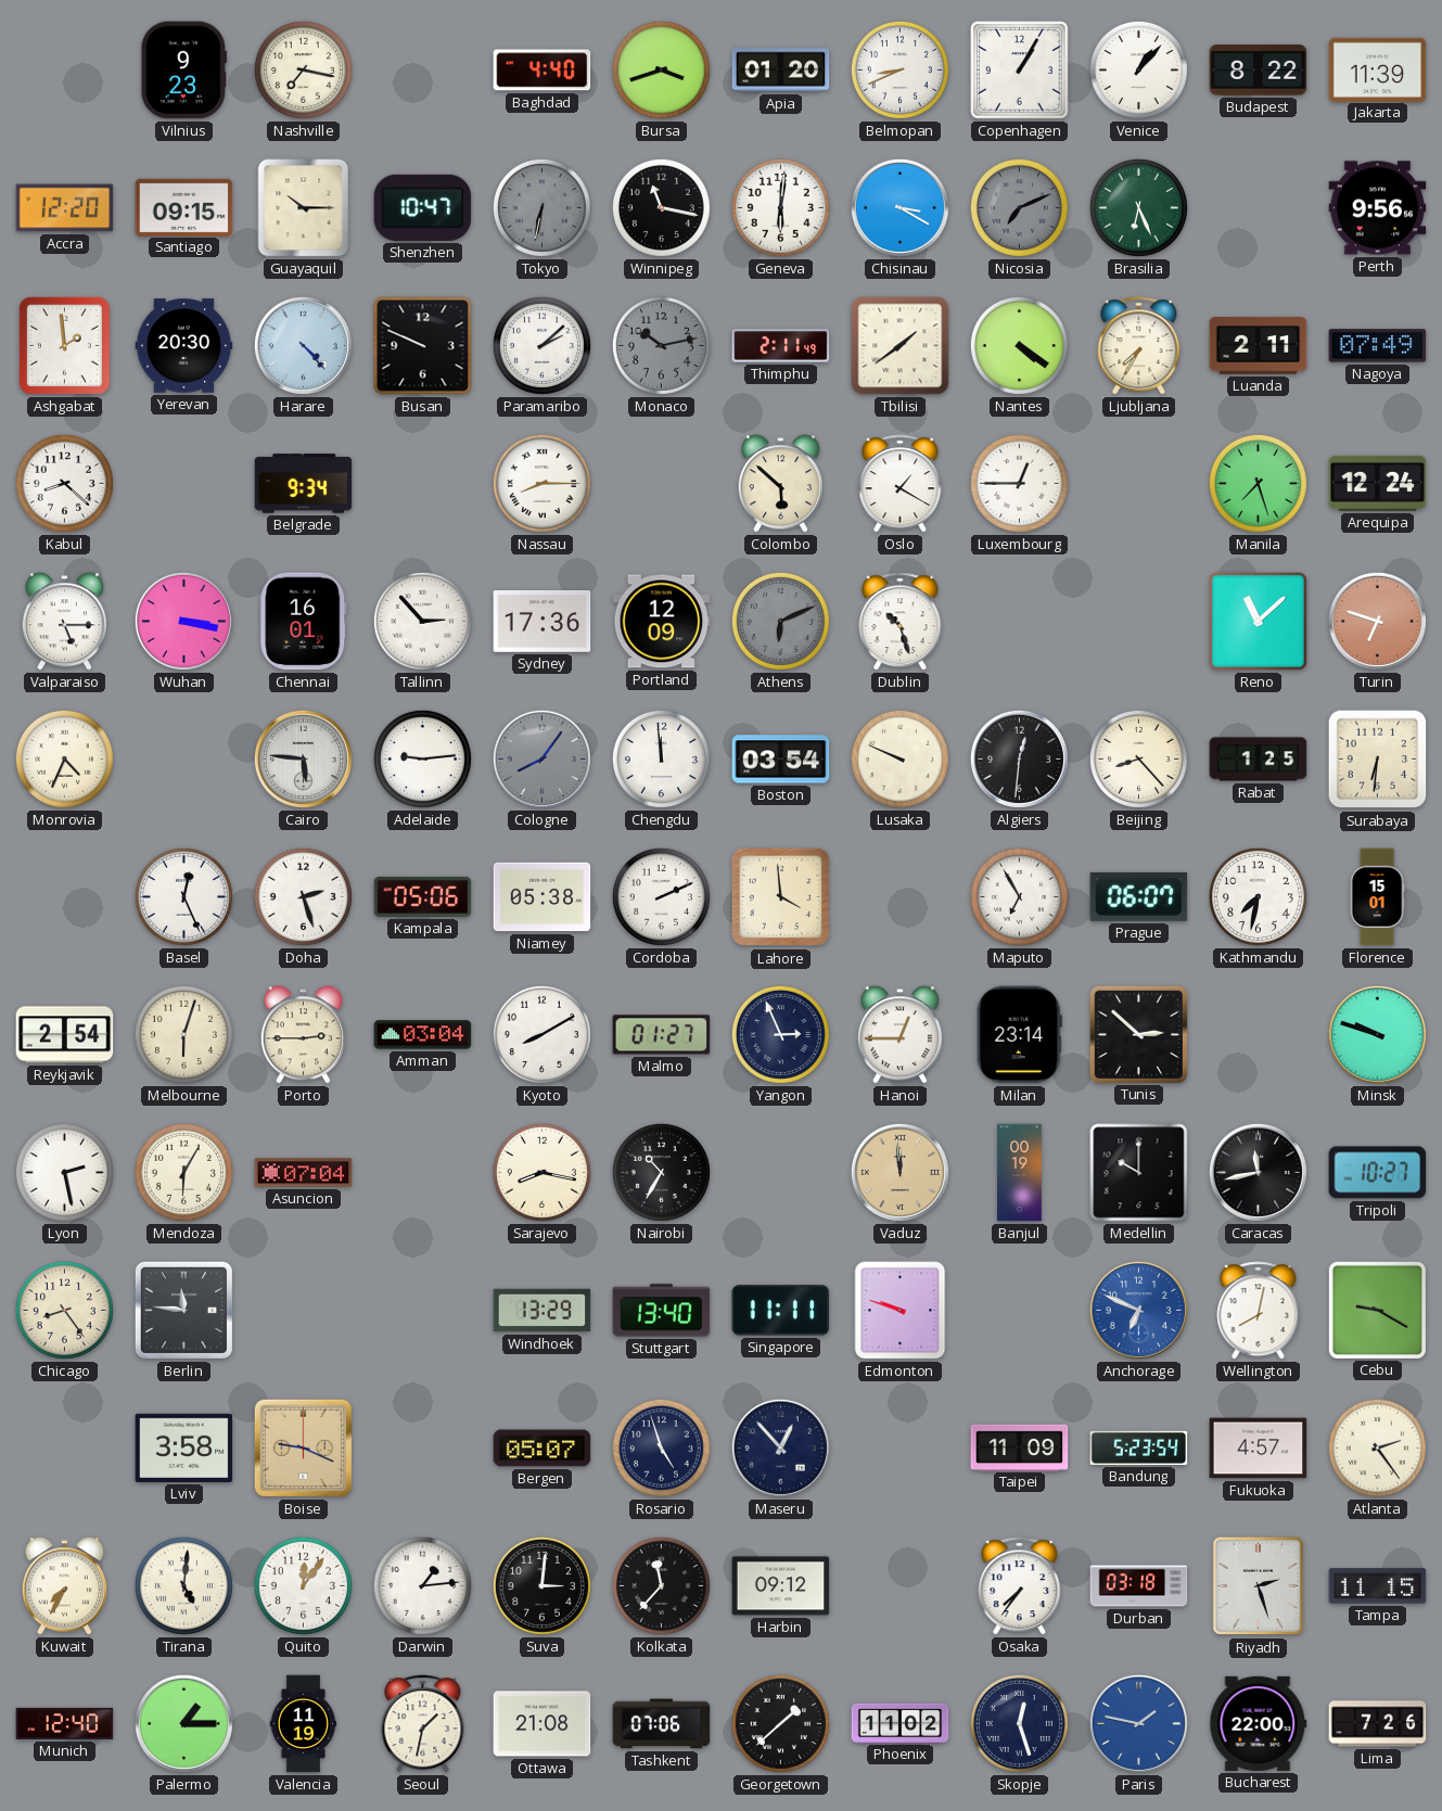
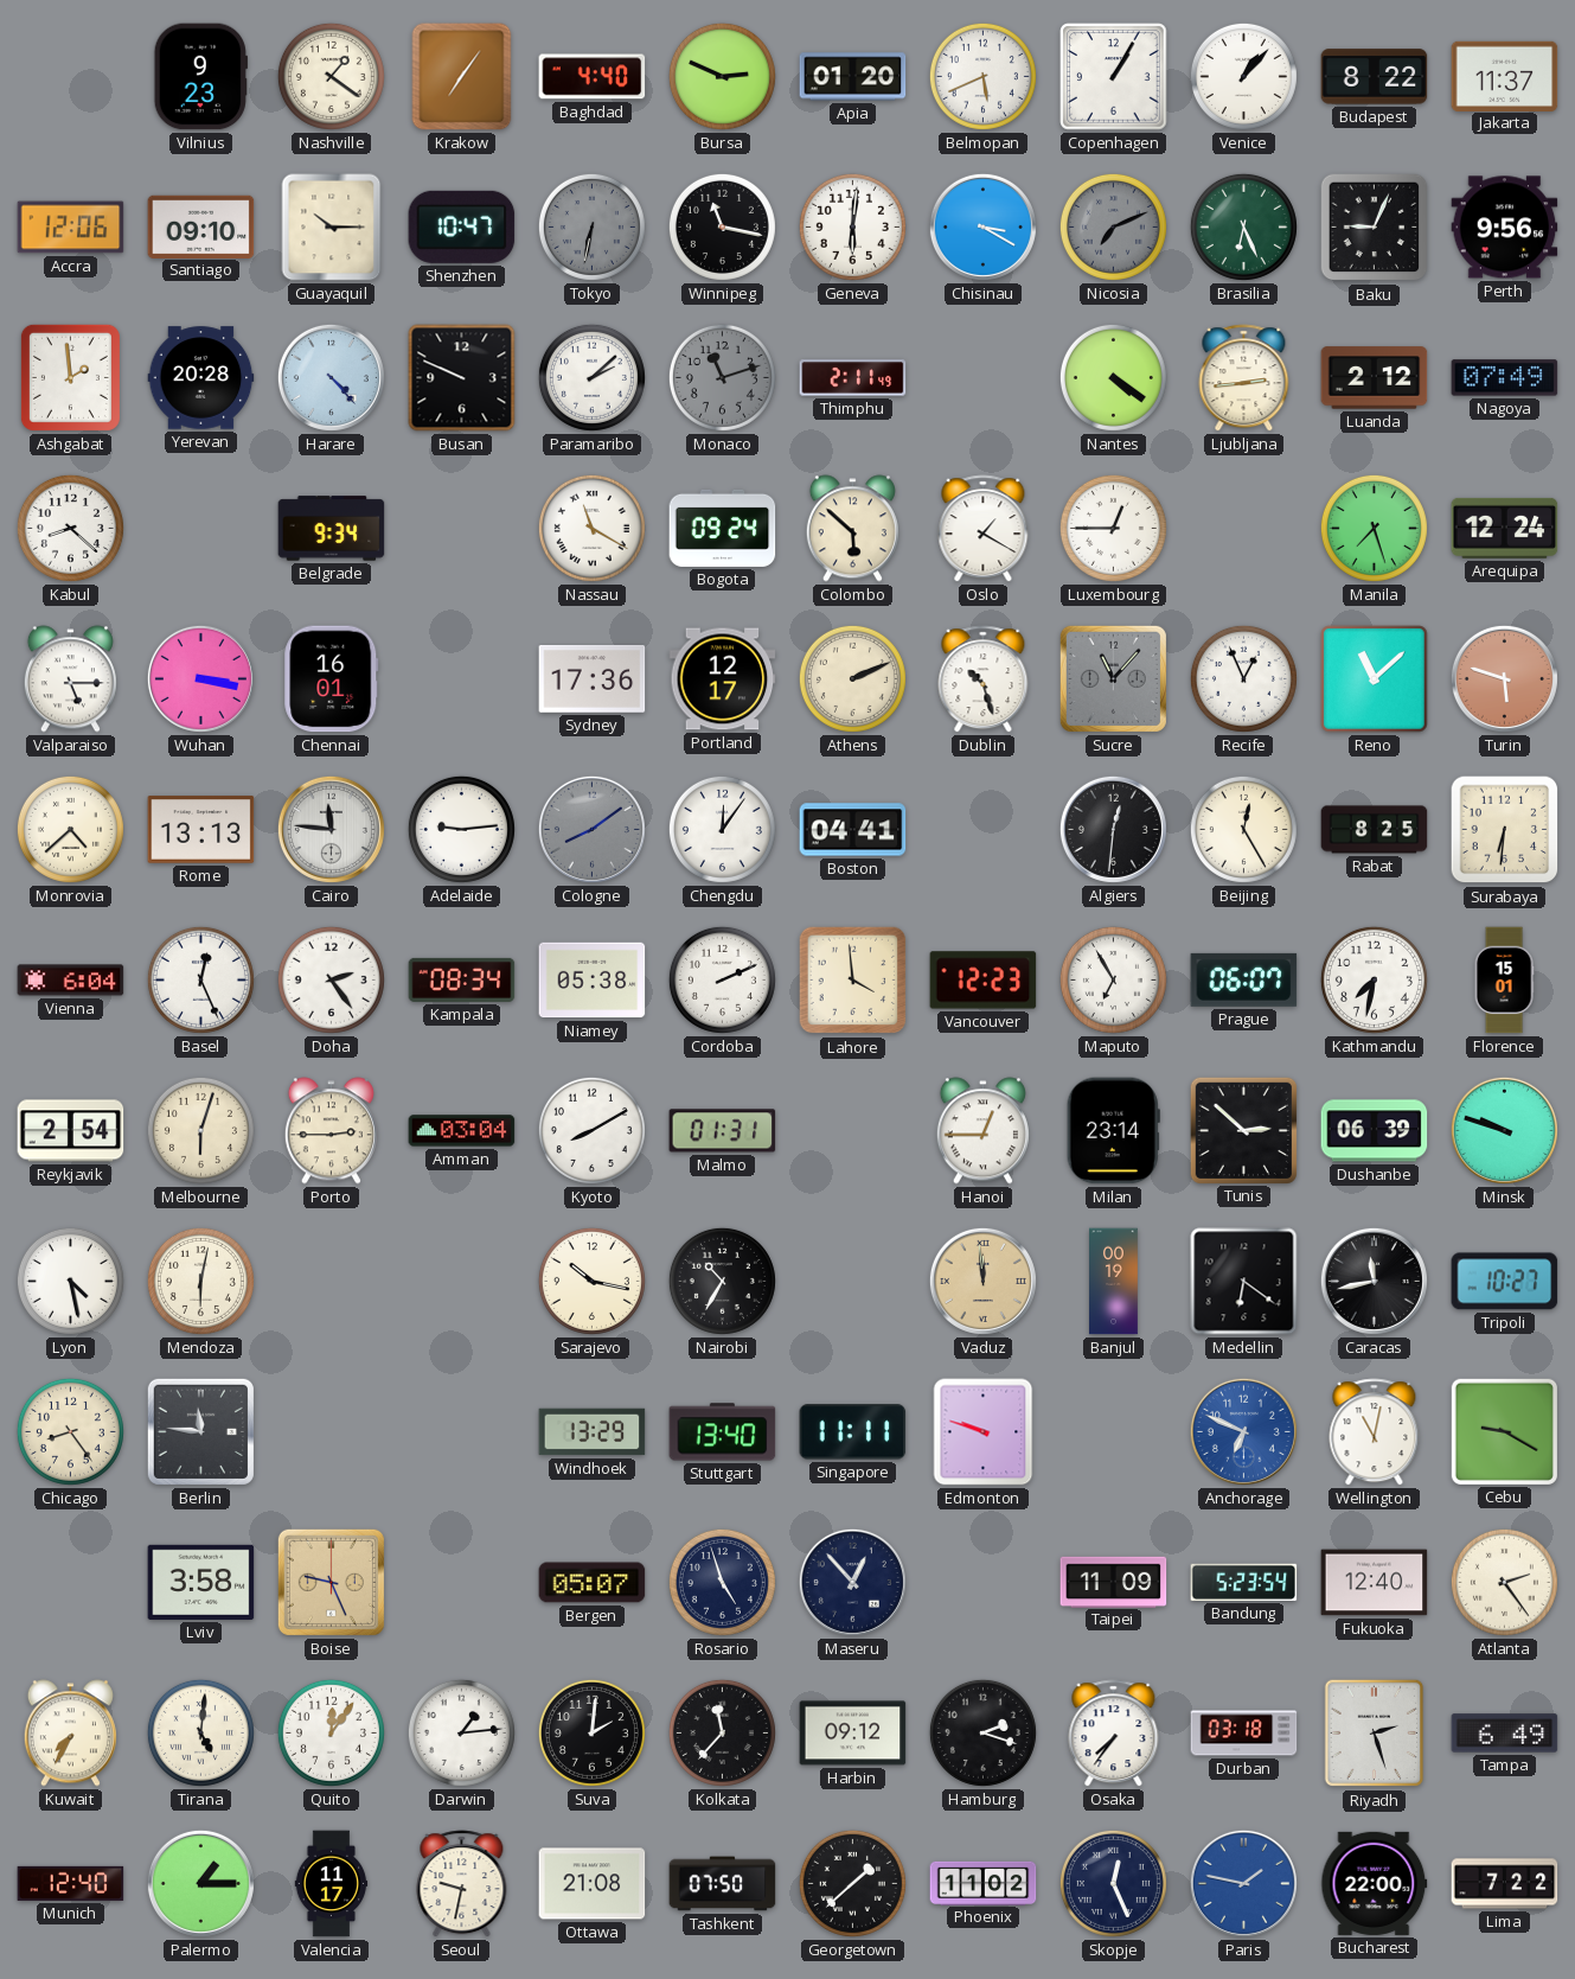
Nashville: 7:17 -> 1:21 (331, 76)
Krakow: none -> 7:06 (462, 77)
Bursa: 3:42 -> 2:49 (722, 76)
Belmopan: 8:41 -> 5:41 (982, 76)
Jakarta: 11:39 -> 11:37 (1505, 76)
Accra: 12:20 -> 12:06 (71, 228)
Santiago: 09:15 -> 09:10 (201, 226)
Baku: none -> 9:04 (1375, 228)
Yerevan: 20:30 -> 20:28 (201, 378)
Monaco: 10:13 -> 11:12 (722, 377)
Tbilisi: 1:39 -> none (901, 346)
Ljubljana: 7:35 -> 2:44 (1244, 378)
Luanda: 2:11 -> 2:12 (1375, 378)
Nassau: 8:15 -> 11:20 (591, 528)
Bogota: none -> 09:24 (723, 528)
Tallinn: 2:53 -> none (422, 621)
Portland: 12:09 -> 12:17 (723, 679)
Athens: 6:11 -> 2:11 (852, 678)
Athens dial: grey -> cream (852, 678)
Sucre: none -> 11:07 (1113, 678)
Recife: none -> 12:56 (1243, 678)
Turin: 6:48 -> 5:48 (1504, 678)
Monrovia: 4:34 -> 4:38 (70, 829)
Rome: none -> 13:13 (201, 830)
Cairo: 5:46 -> 11:46 (331, 829)
Cologne: 8:06 -> 8:09 (591, 829)
Chengdu: 11:59 -> 12:06 (722, 829)
Boston: 03:54 -> 04:41 (853, 830)
Lusaka: 9:49 -> none (899, 758)
Beijing: 8:23 -> 12:25 (1243, 829)
Rabat: 1:25 -> 8:25 (1375, 830)
Vienna: none -> 6:04 (71, 981)
Doha: 2:27 -> 2:24 (331, 979)
Kampala: 05:06 -> 08:34 (462, 979)
Vancouver: none -> 12:23 (984, 981)
Malmo: 01:27 -> 01:31 (723, 1131)
Yangon: 2:56 -> none (780, 1034)
Dushanbe: none -> 06:39 (1375, 1131)
Lyon: 2:28 -> 4:28 (70, 1281)
Mendoza: 6:05 -> 6:02 (200, 1281)
Asuncion: 07:04 -> none (304, 1173)
Sarajevo: 8:17 -> 10:17 (591, 1281)
Medellin: 10:00 -> 6:21 (1244, 1282)
Wellington: 8:02 -> 11:02 (1375, 1432)
Boise: 9:19 -> 9:26 (331, 1582)
Fukuoka: 4:57 -> 12:40 (1375, 1583)
Suva: 3:01 -> 2:01 (591, 1732)
Hamburg: none -> 2:18 (982, 1732)
Tampa: 11:15 -> 6:49 (1505, 1734)
Valencia: 11:19 -> 11:17 (332, 1884)
Seoul: 1:32 -> 9:32 (462, 1884)
Tashkent: 07:06 -> 07:50 (723, 1884)
Skopje: 12:27 -> 12:26 (1113, 1883)
Lima: 7:26 -> 7:22 (1505, 1884)
